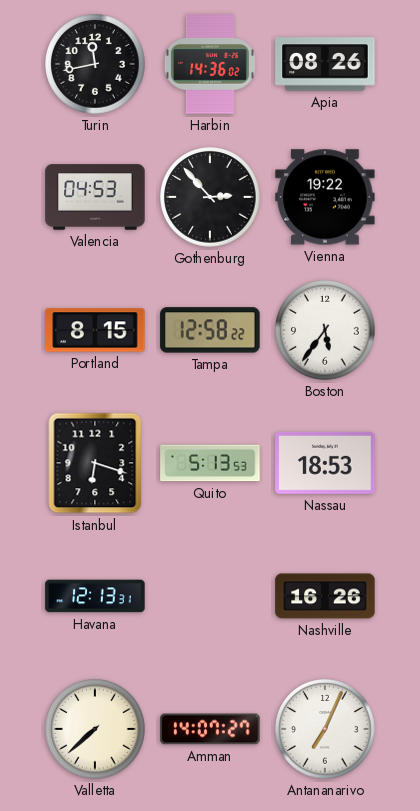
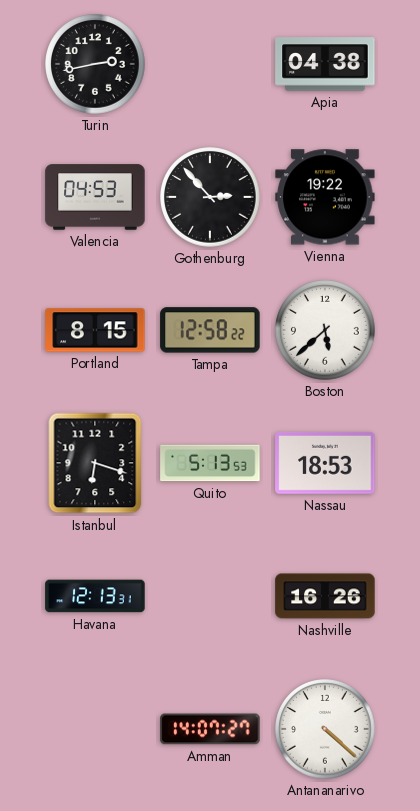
Turin: 11:43 -> 2:43 (95, 64)
Harbin: 14:36 -> none (210, 64)
Apia: 08:26 -> 04:38 (325, 64)
Boston: 5:36 -> 5:38 (325, 330)
Valletta: 7:38 -> none (95, 729)
Antananarivo: 7:04 -> 4:22 (325, 729)
